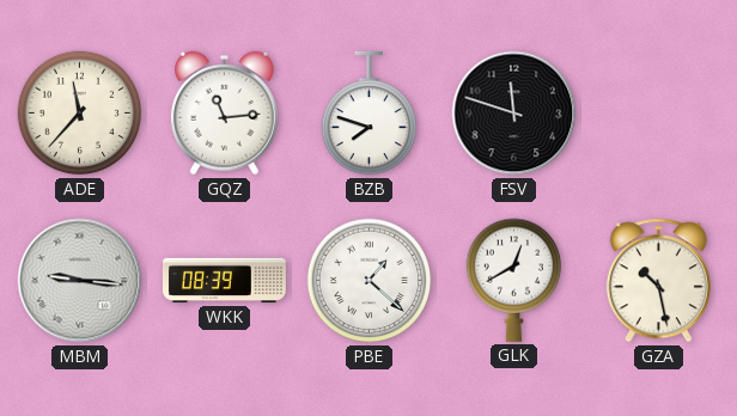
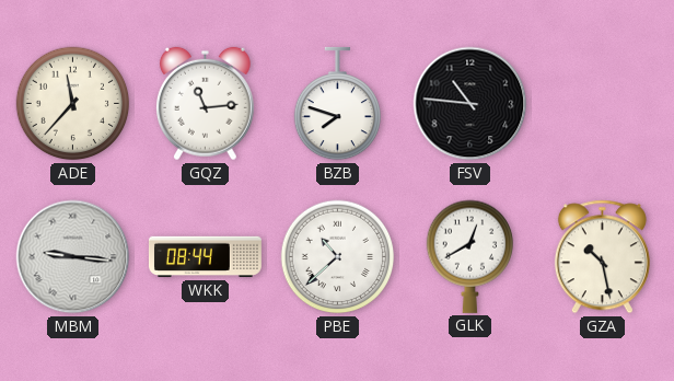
FSV: 11:48 -> 10:46 (470, 104)
WKK: 08:39 -> 08:44 (205, 257)
PBE: 1:22 -> 10:38 (338, 257)
